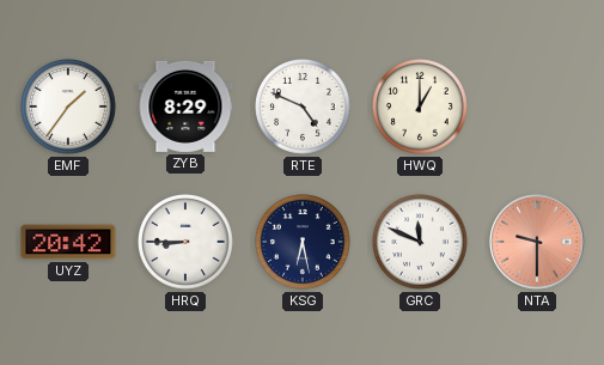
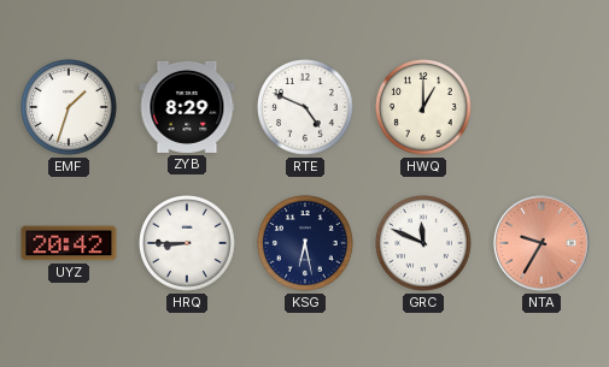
EMF: 1:36 -> 1:33 (70, 108)
NTA: 9:30 -> 9:35 (541, 243)
